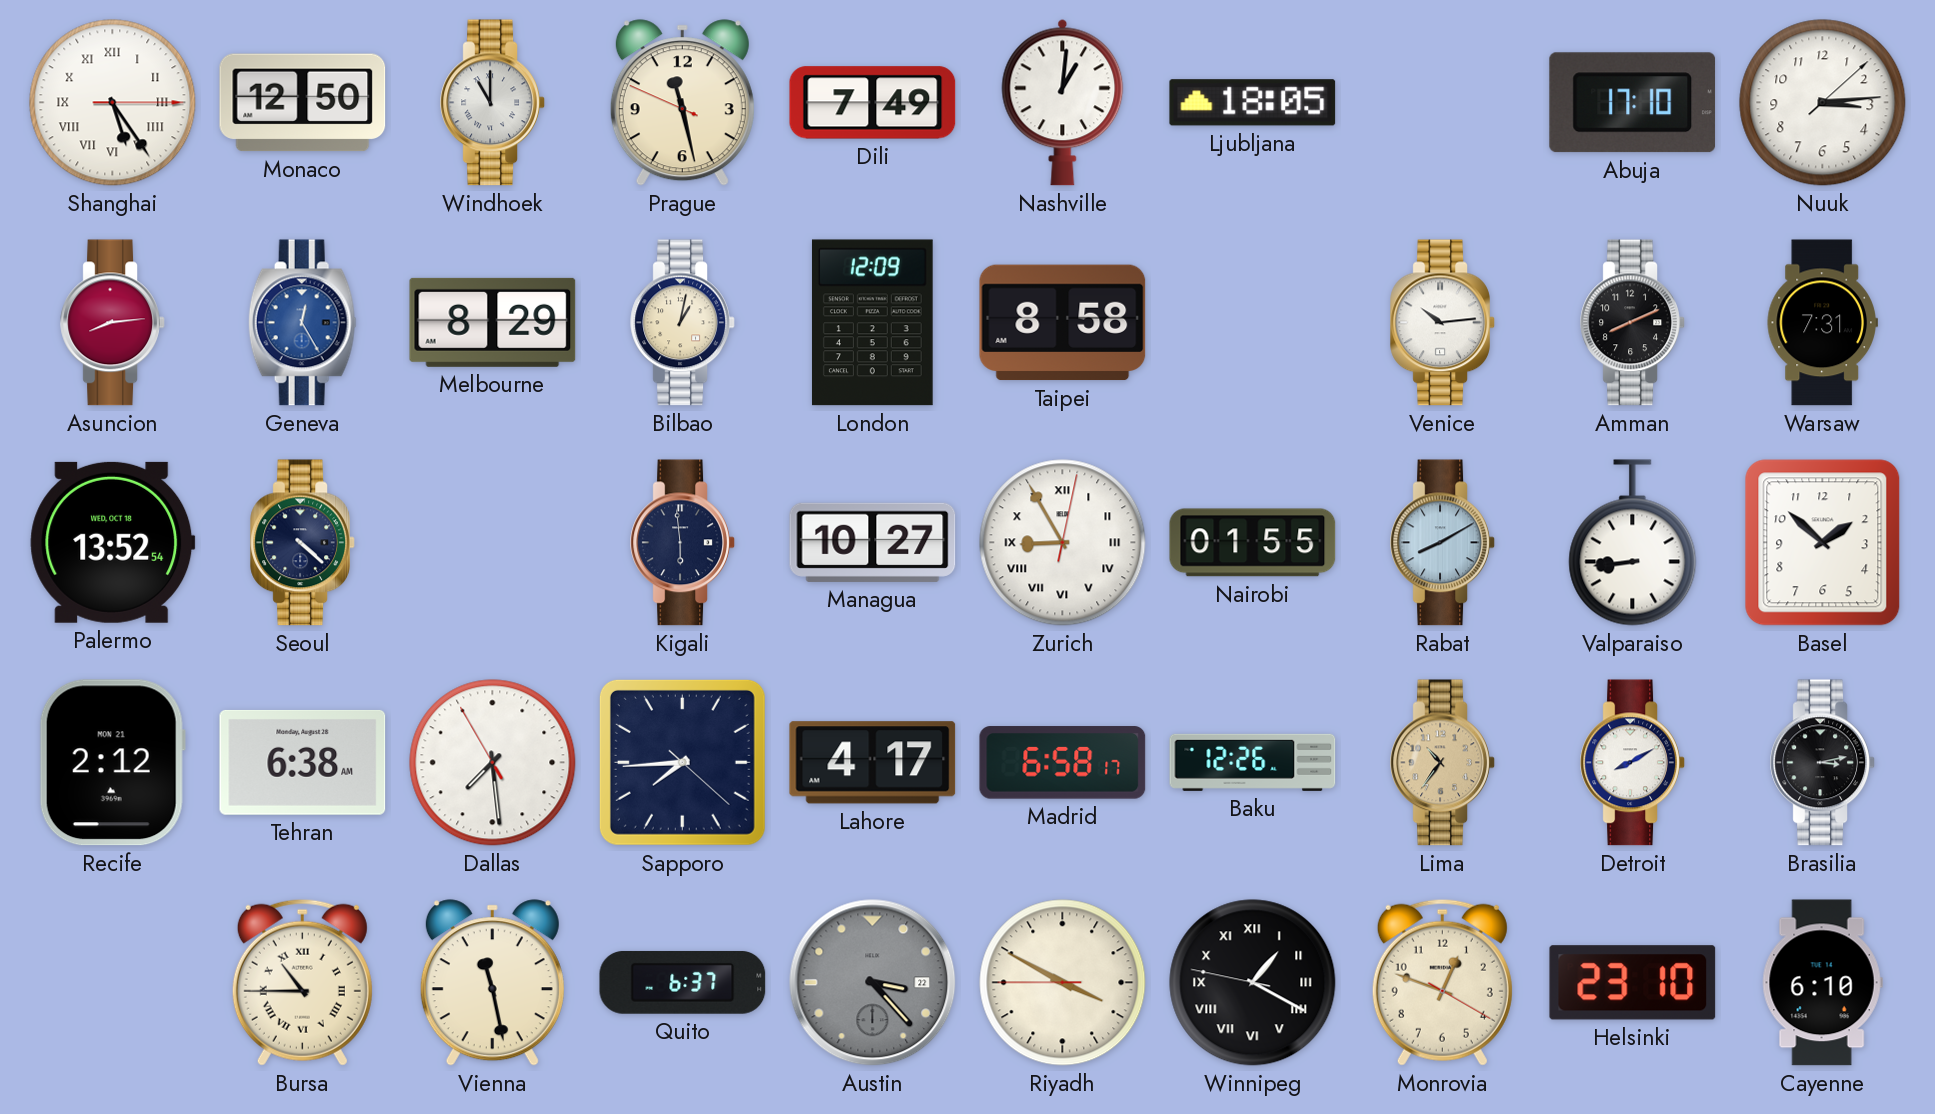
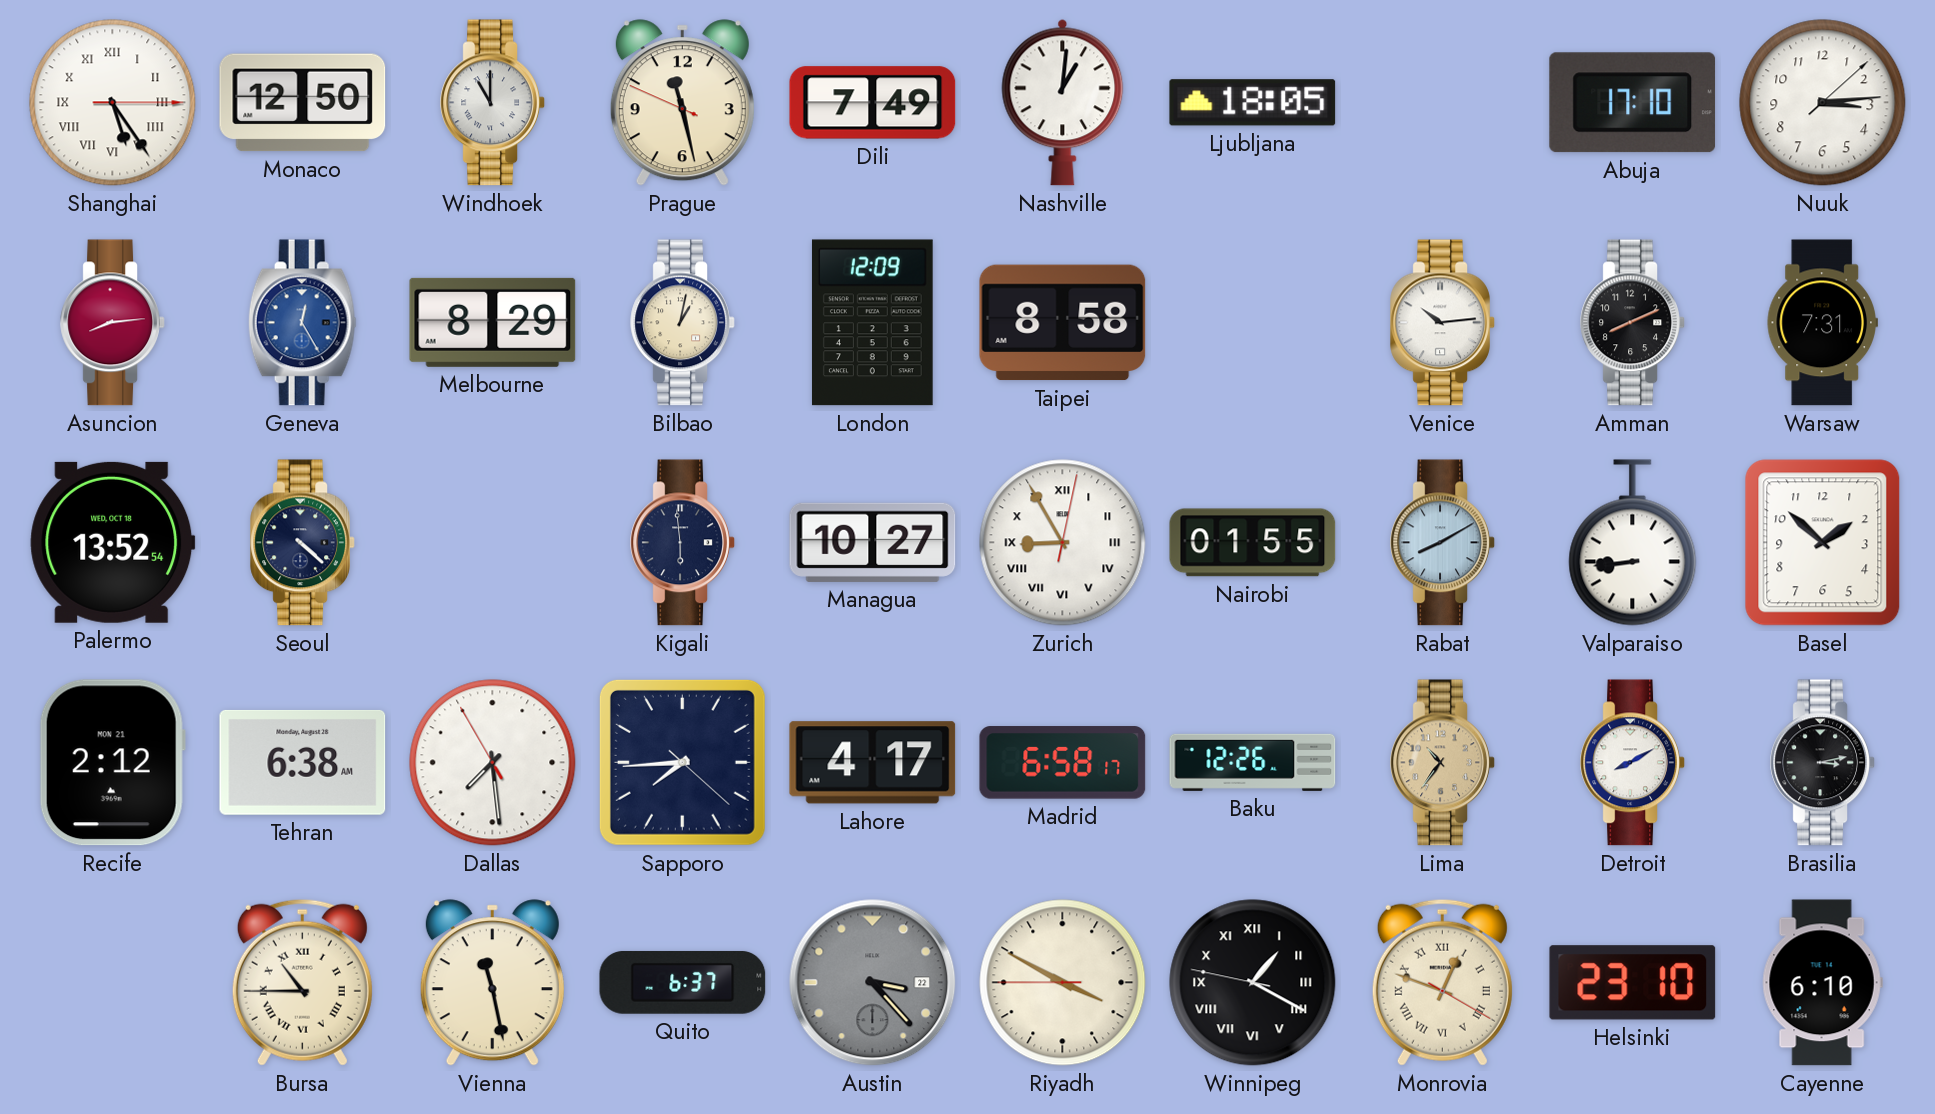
Monrovia numerals: Arabic -> Roman (1442, 982)
